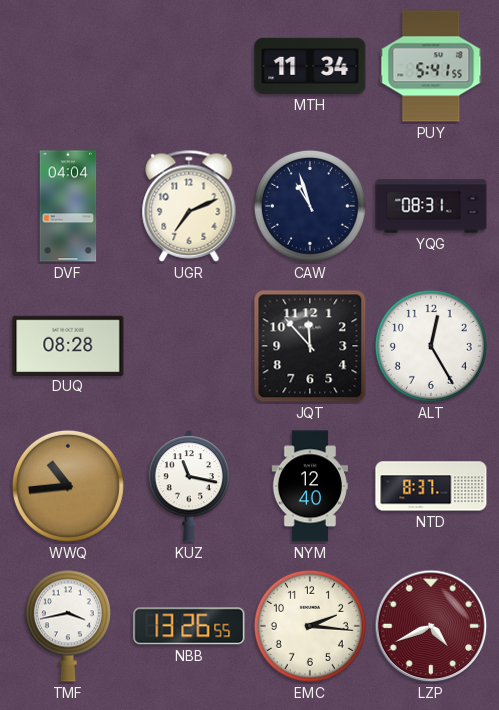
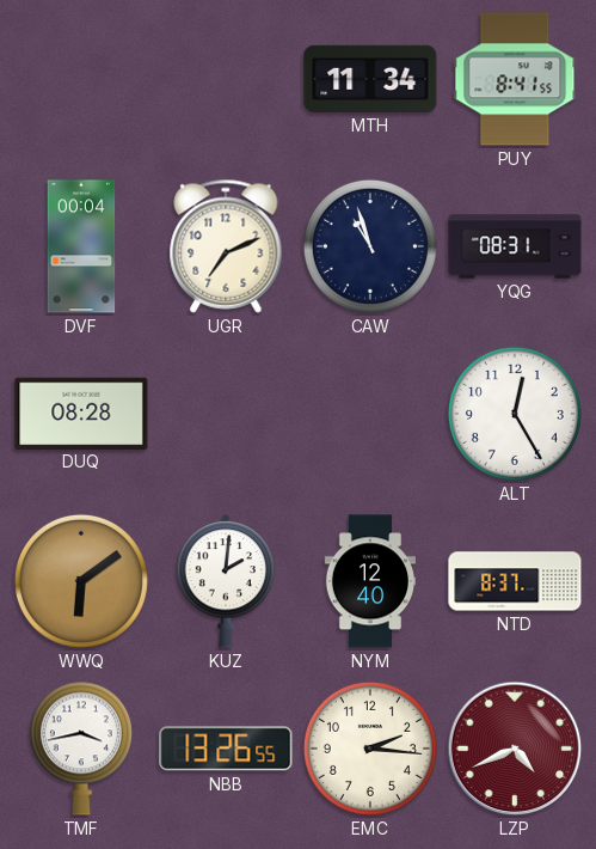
PUY: 5:41 -> 8:41 (515, 79)
DVF: 04:04 -> 00:04 (81, 246)
JQT: 11:53 -> none (310, 346)
WWQ: 10:44 -> 6:09 (81, 581)
KUZ: 11:17 -> 2:01 (226, 581)
